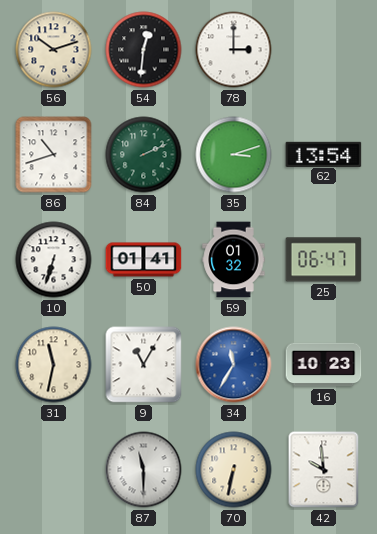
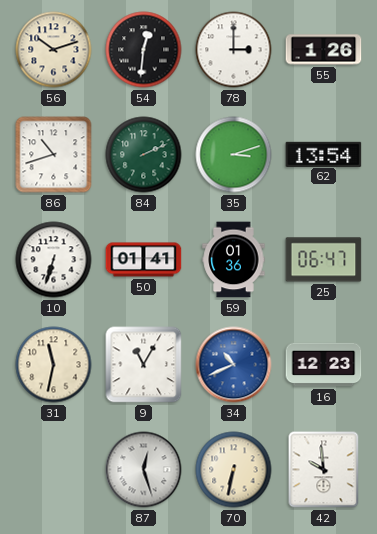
55: none -> 1:26 (324, 50)
59: 01:32 -> 01:36 (234, 260)
34: 11:35 -> 10:41 (234, 365)
16: 10:23 -> 12:23 (324, 365)
87: 11:30 -> 12:27 (144, 470)
